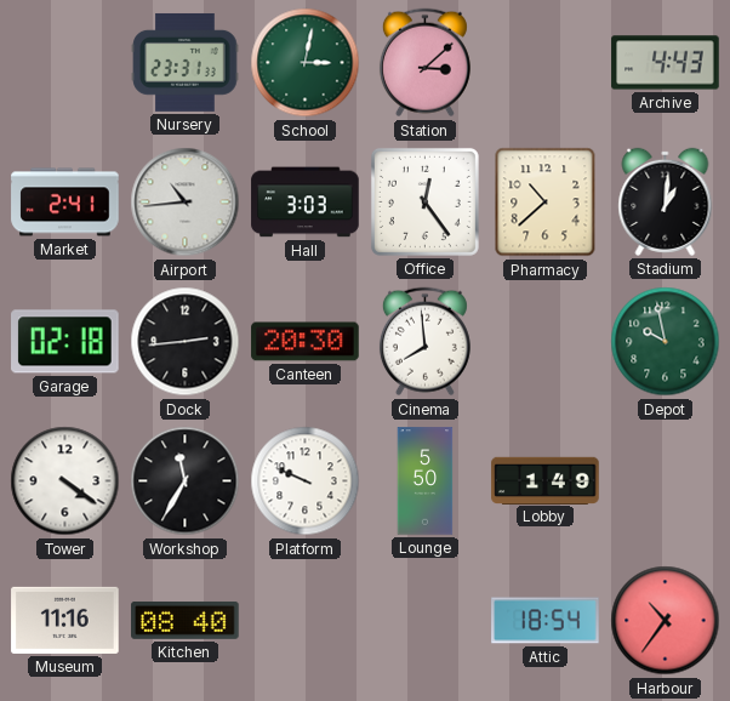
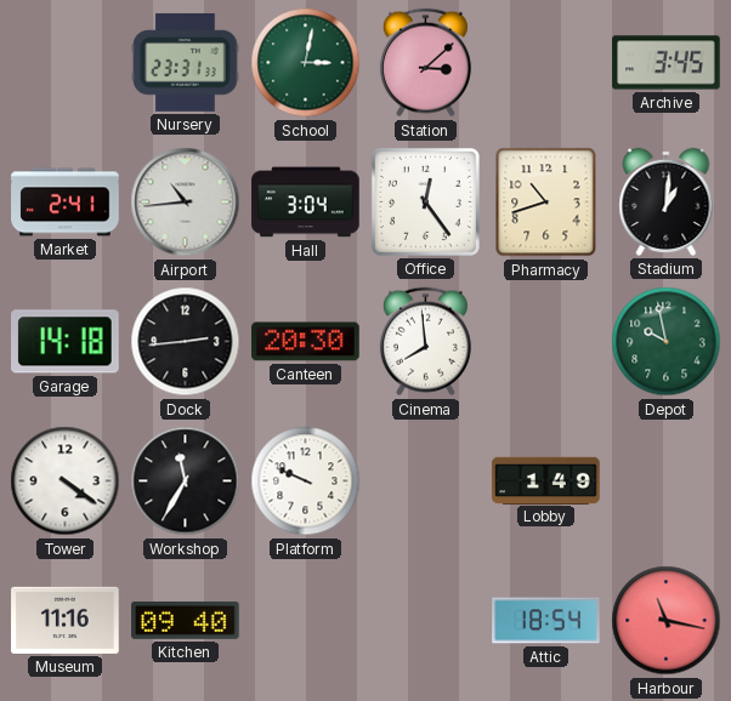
Archive: 4:43 -> 3:45 (667, 63)
Hall: 3:03 -> 3:04 (306, 203)
Pharmacy: 10:38 -> 10:42 (546, 203)
Garage: 02:18 -> 14:18 (66, 342)
Lounge: 5:50 -> none (426, 481)
Kitchen: 08:40 -> 09:40 (186, 620)
Harbour: 10:36 -> 11:17 (667, 621)
